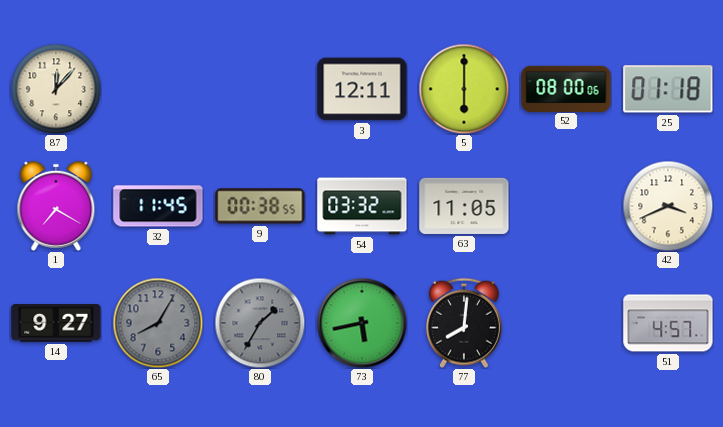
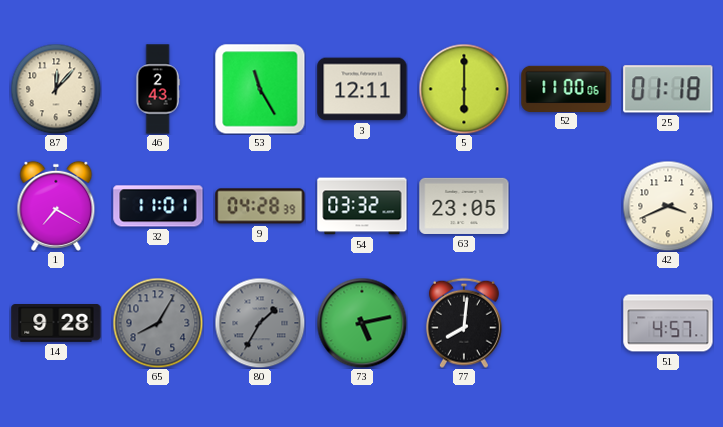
46: none -> 2:43 (158, 89)
53: none -> 11:25 (260, 89)
52: 08:00 -> 11:00 (566, 88)
32: 11:45 -> 11:01 (158, 206)
9: 00:38 -> 04:28 (260, 206)
63: 11:05 -> 23:05 (464, 206)
14: 9:27 -> 9:28 (56, 324)
73: 5:43 -> 5:13 (362, 323)
